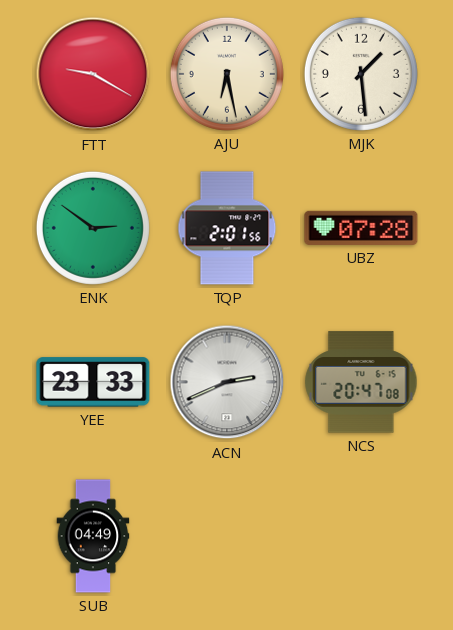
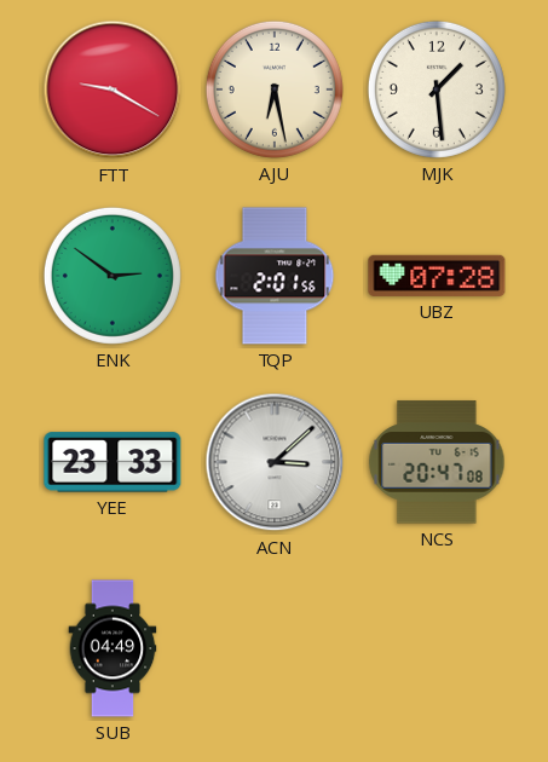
ACN: 2:41 -> 3:08 (275, 462)
